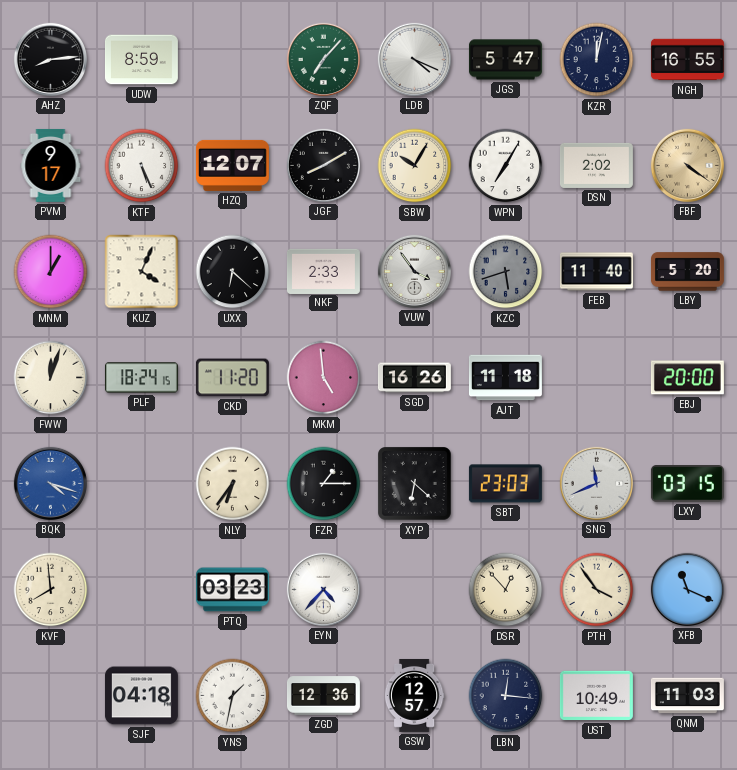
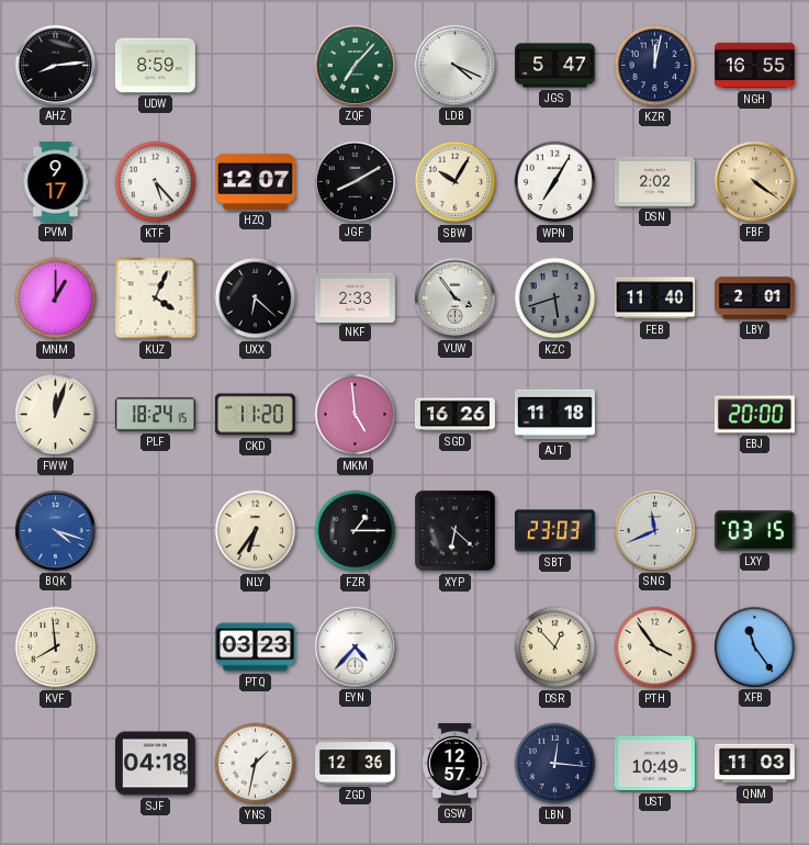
KTF: 5:26 -> 5:23 (156, 182)
LBY: 5:20 -> 2:01 (754, 298)
XFB: 11:19 -> 11:24 (754, 646)
